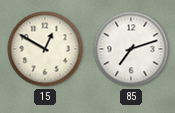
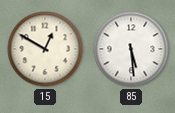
85: 7:12 -> 5:29 (131, 49)
